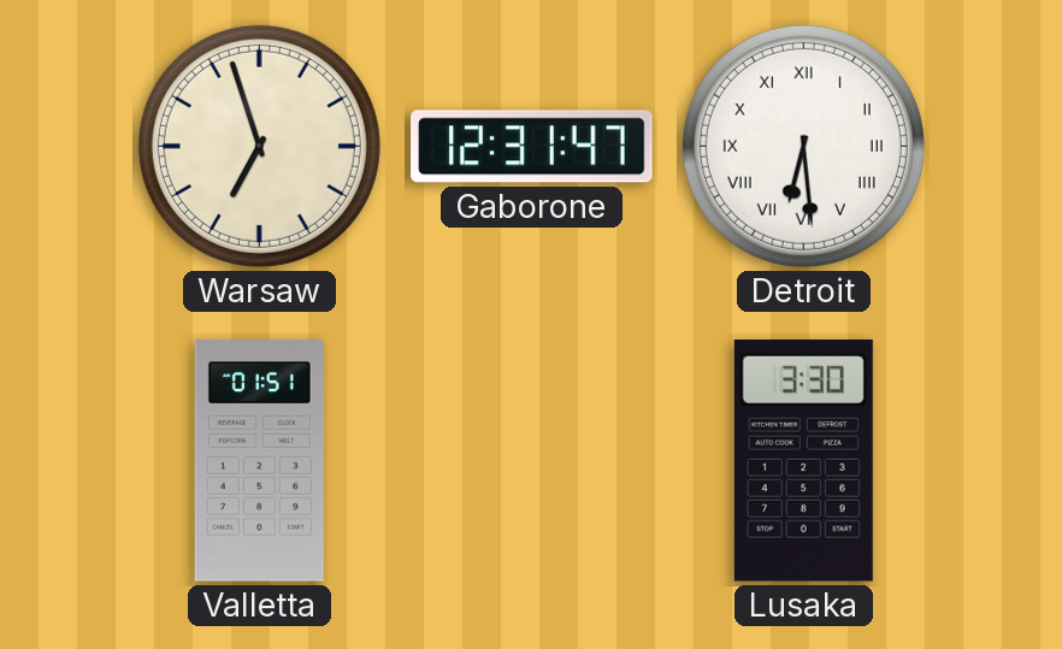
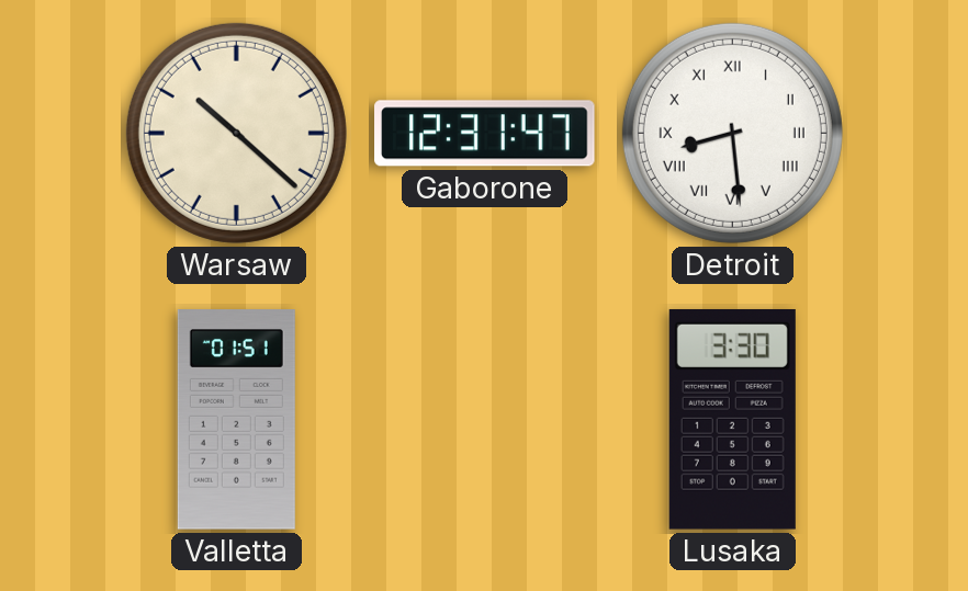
Warsaw: 6:57 -> 10:22 (236, 133)
Detroit: 6:29 -> 8:29 (732, 133)
